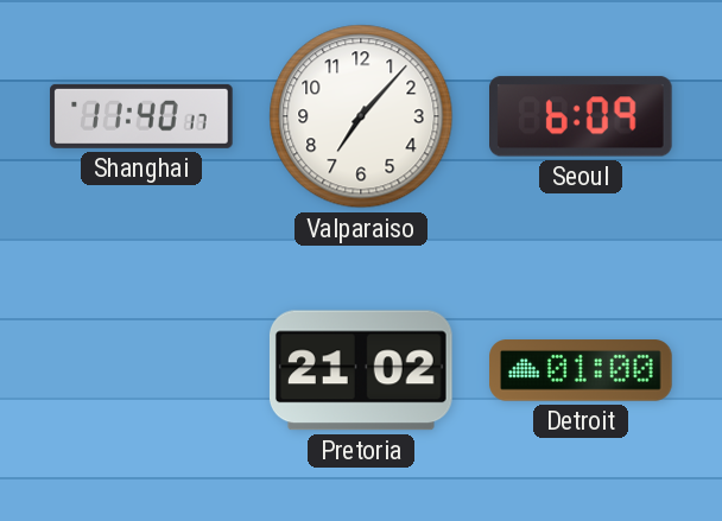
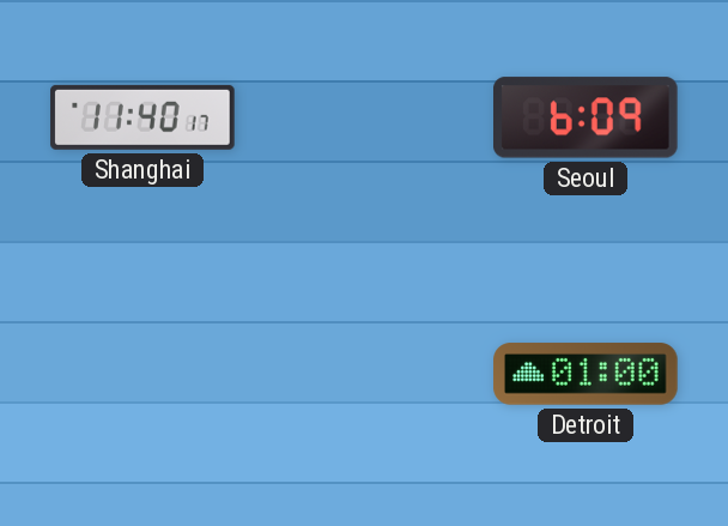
Valparaiso: 7:07 -> none (361, 116)
Pretoria: 21:02 -> none (361, 370)
